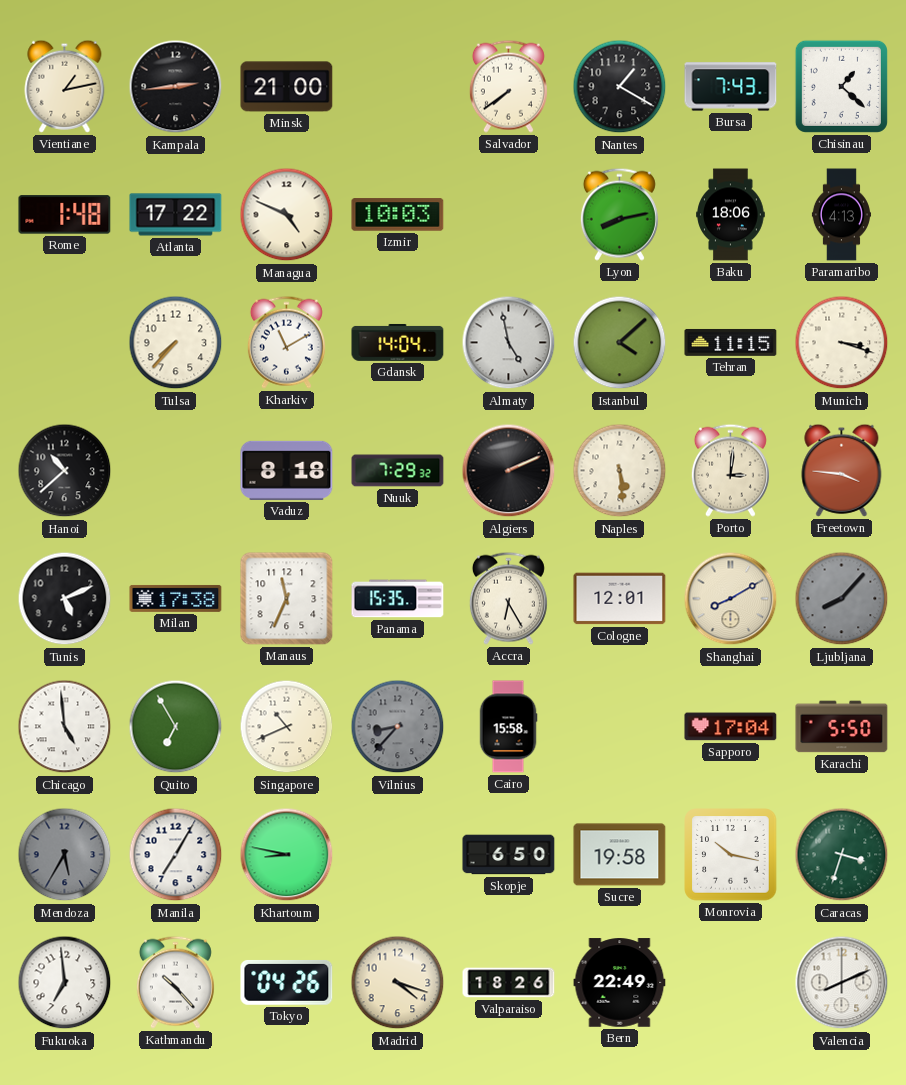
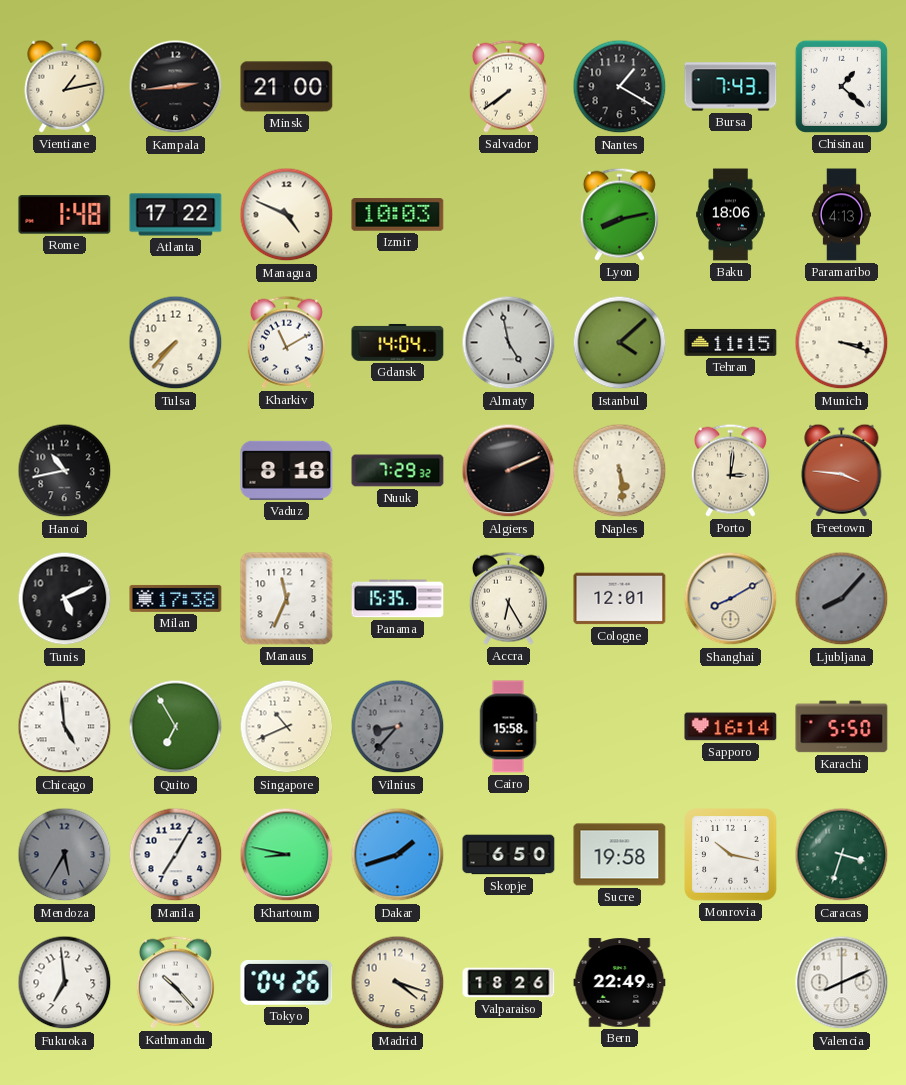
Hanoi: 10:38 -> 10:43 (65, 471)
Sapporo: 17:04 -> 16:14 (731, 727)
Dakar: none -> 1:42 (398, 855)
